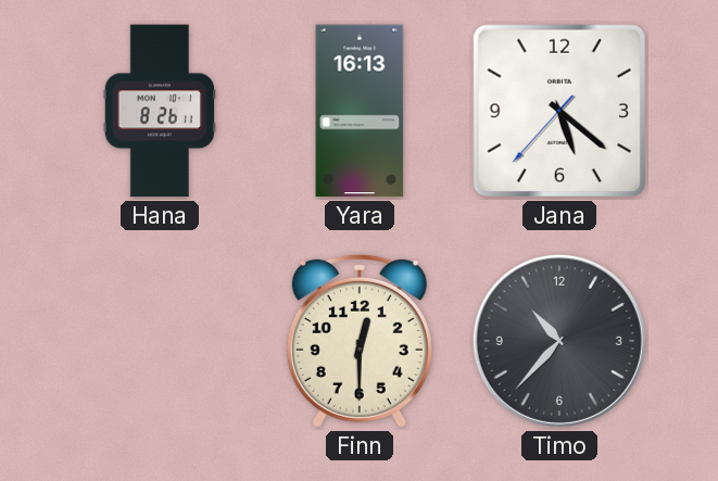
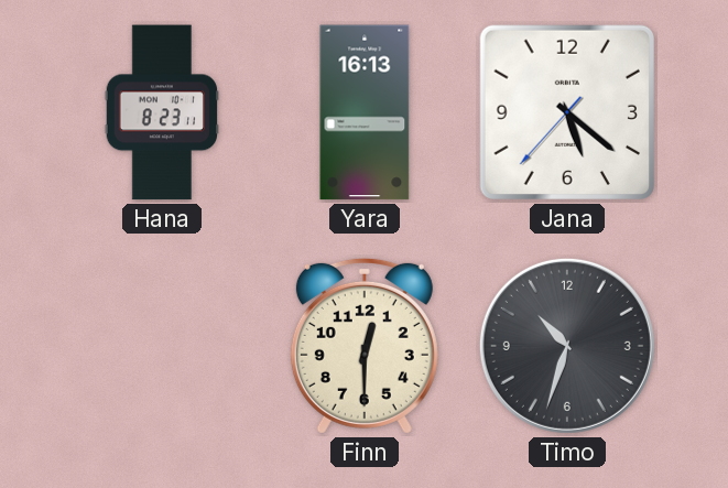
Hana: 8:26 -> 8:23 (161, 112)
Timo: 10:37 -> 10:33 (567, 346)
